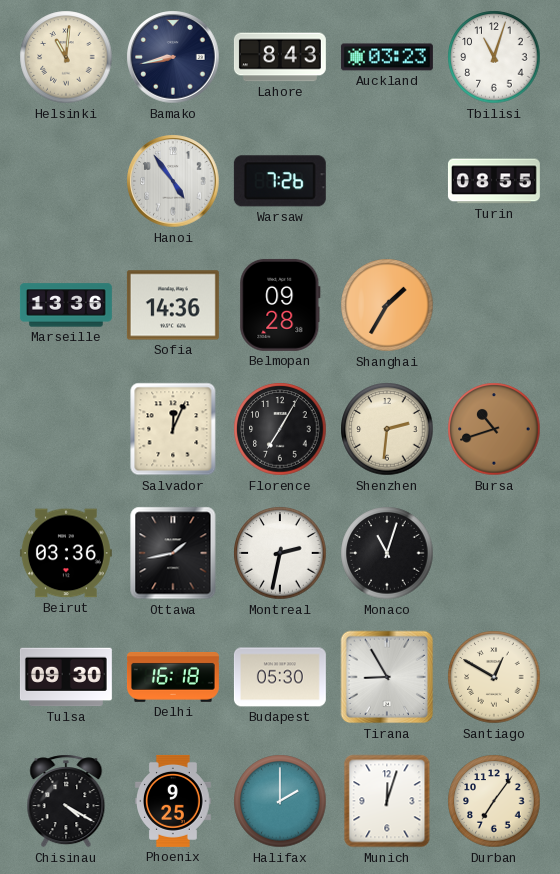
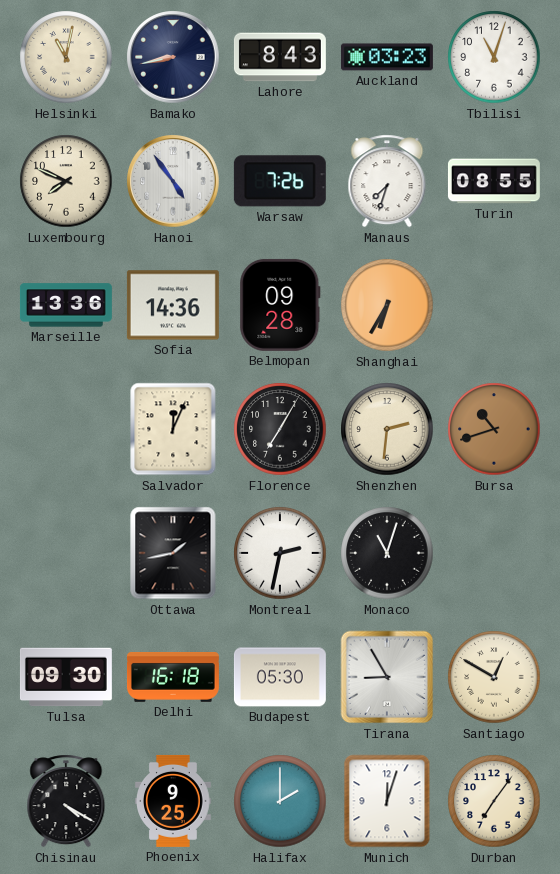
Helsinki: 11:01 -> 11:02 (66, 57)
Luxembourg: none -> 7:49 (66, 181)
Manaus: none -> 7:33 (387, 181)
Shanghai: 1:35 -> 6:35 (387, 305)
Beirut: 03:36 -> none (66, 553)
